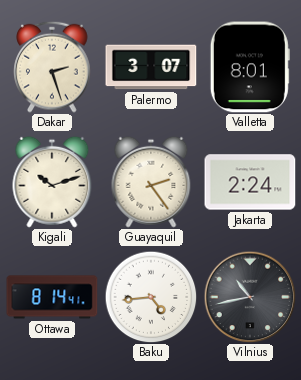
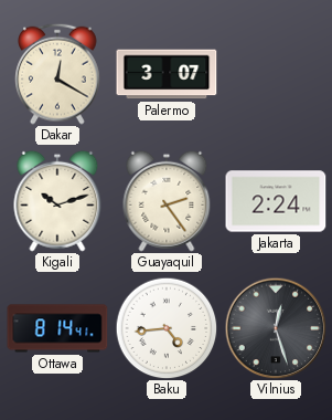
Dakar: 2:27 -> 12:20 (57, 74)
Valletta: 8:01 -> none (250, 67)
Vilnius: 10:43 -> 12:27 (276, 328)
